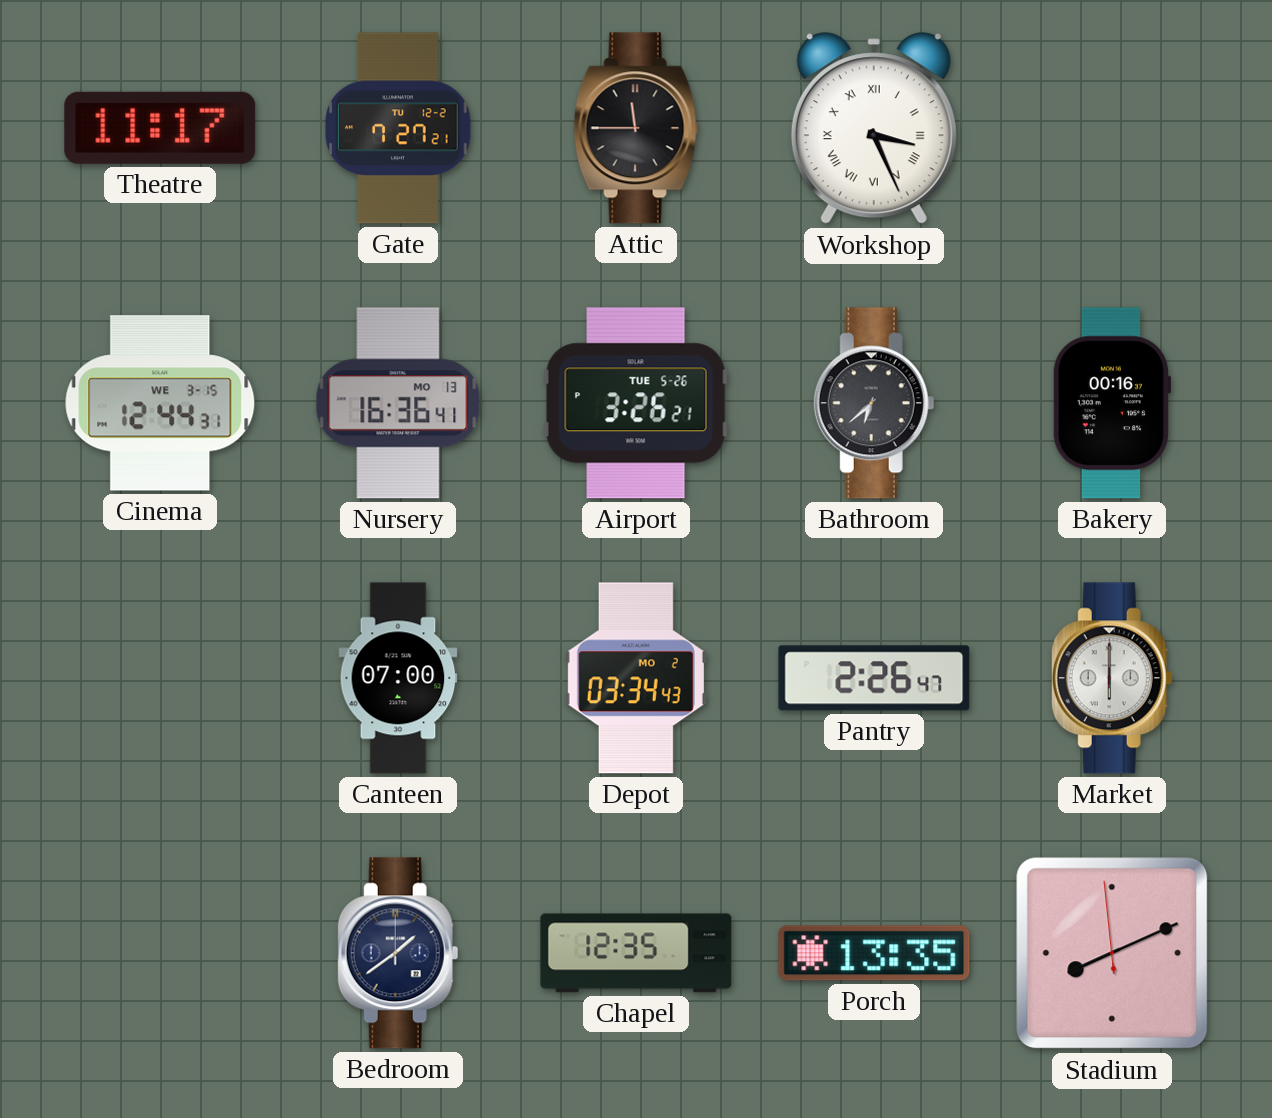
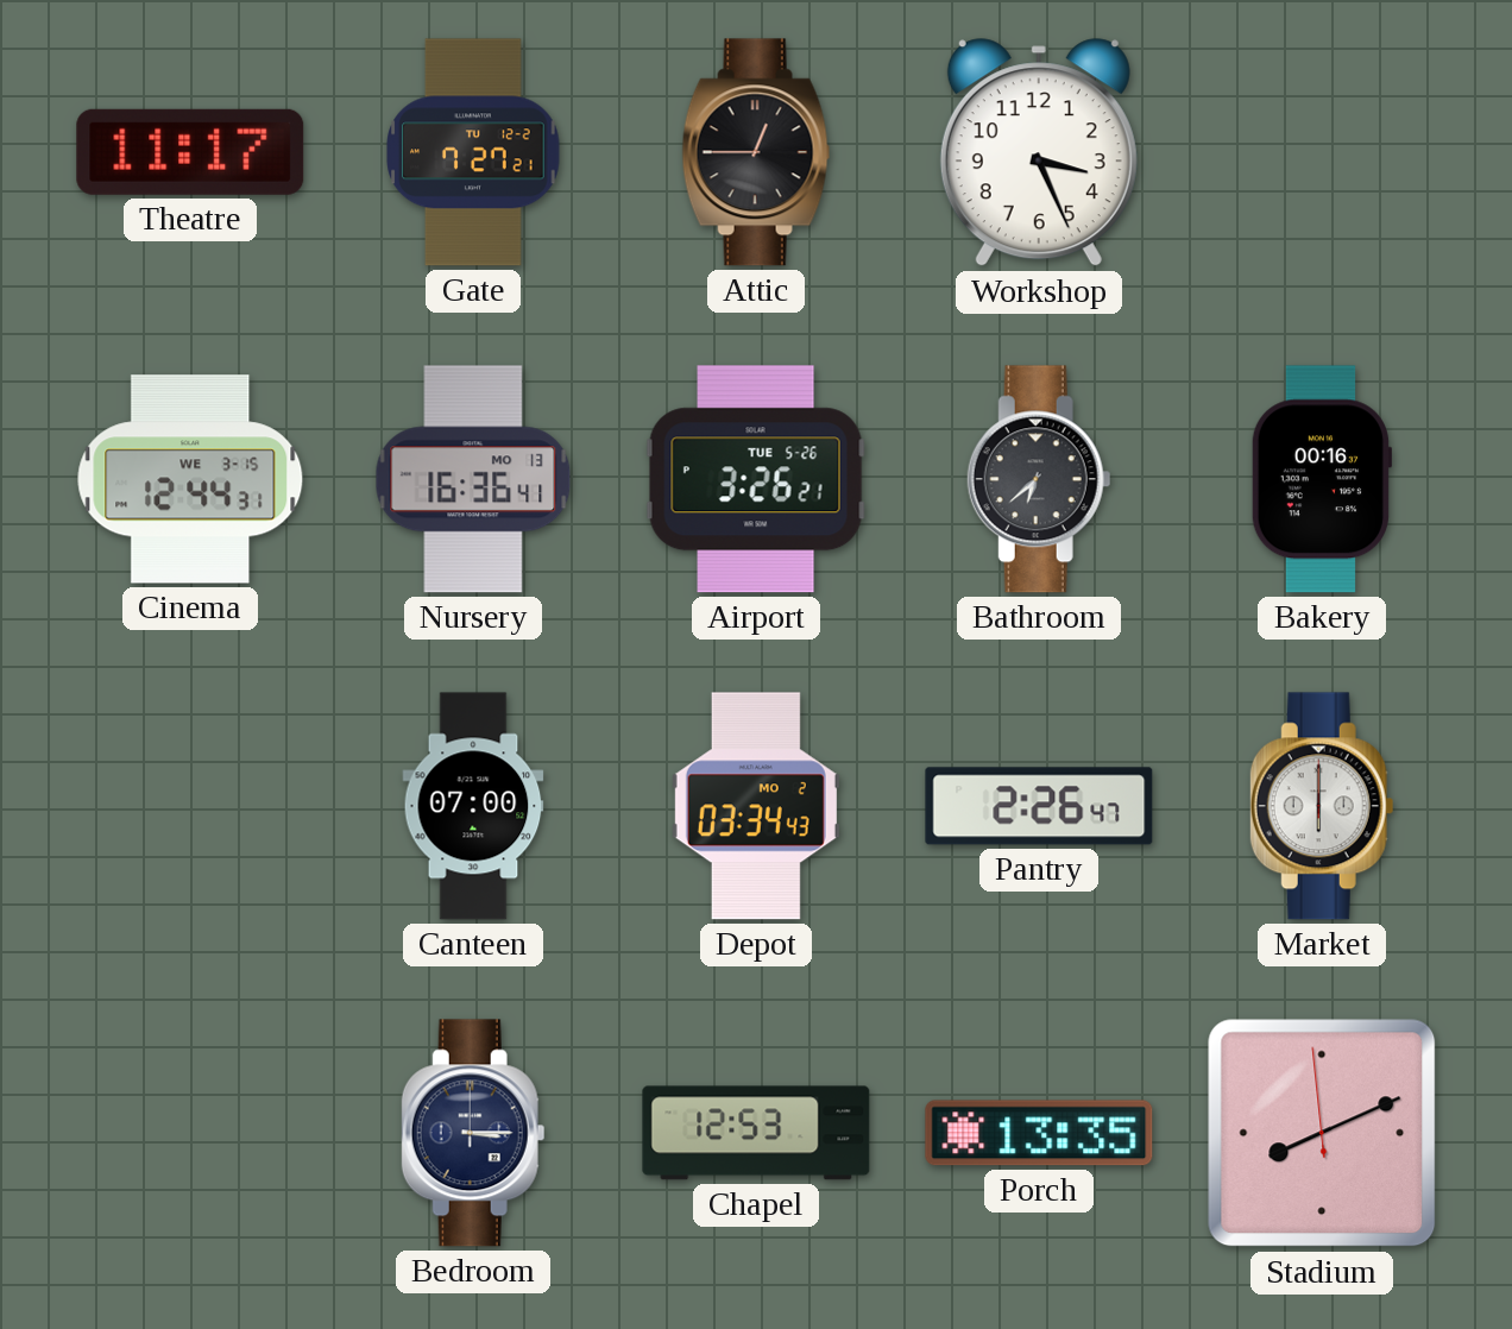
Attic: 11:45 -> 12:45 (756, 152)
Workshop numerals: Roman -> Arabic (1039, 153)
Bedroom: 1:39 -> 3:15 (473, 1133)
Chapel: 12:35 -> 12:53 (756, 1133)
